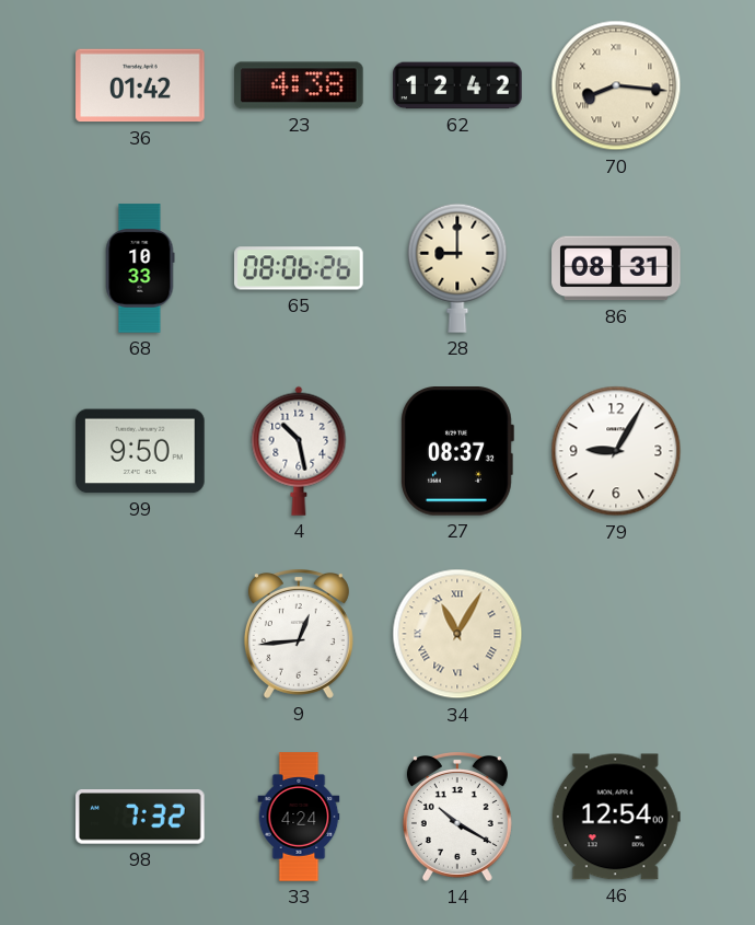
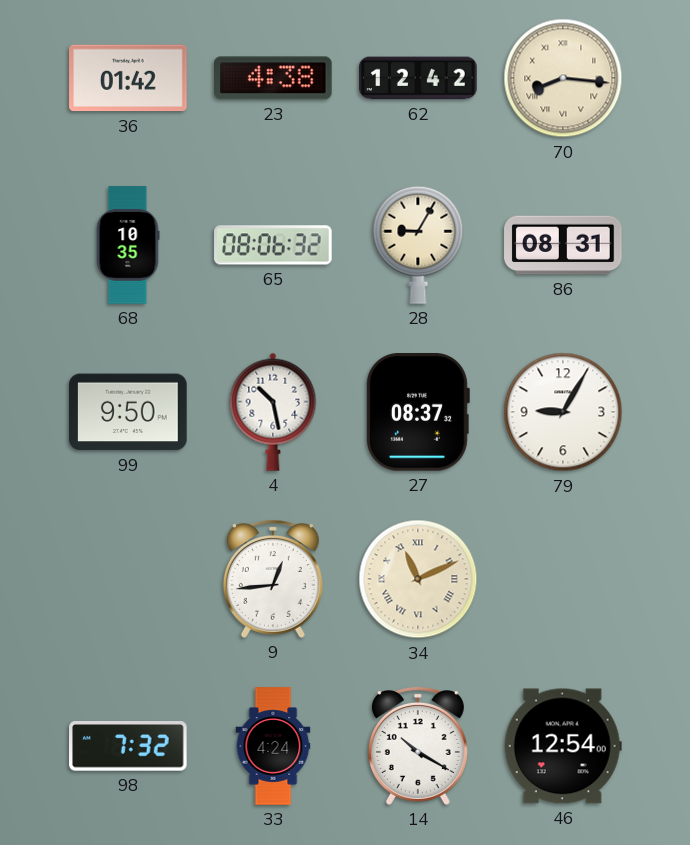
68: 10:33 -> 10:35 (128, 245)
65: 08:06:26 -> 08:06:32 (273, 245)
28: 9:00 -> 9:05 (418, 245)
34: 11:05 -> 11:11 (418, 579)
